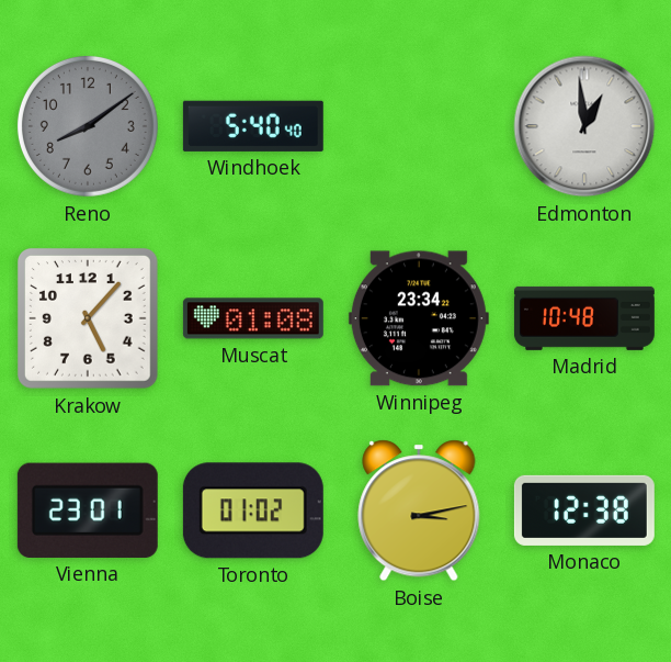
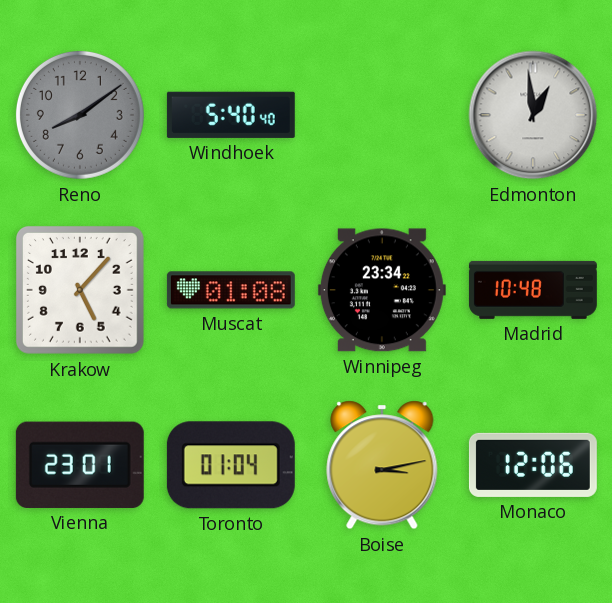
Toronto: 01:02 -> 01:04 (231, 465)
Monaco: 12:38 -> 12:06 (533, 465)
